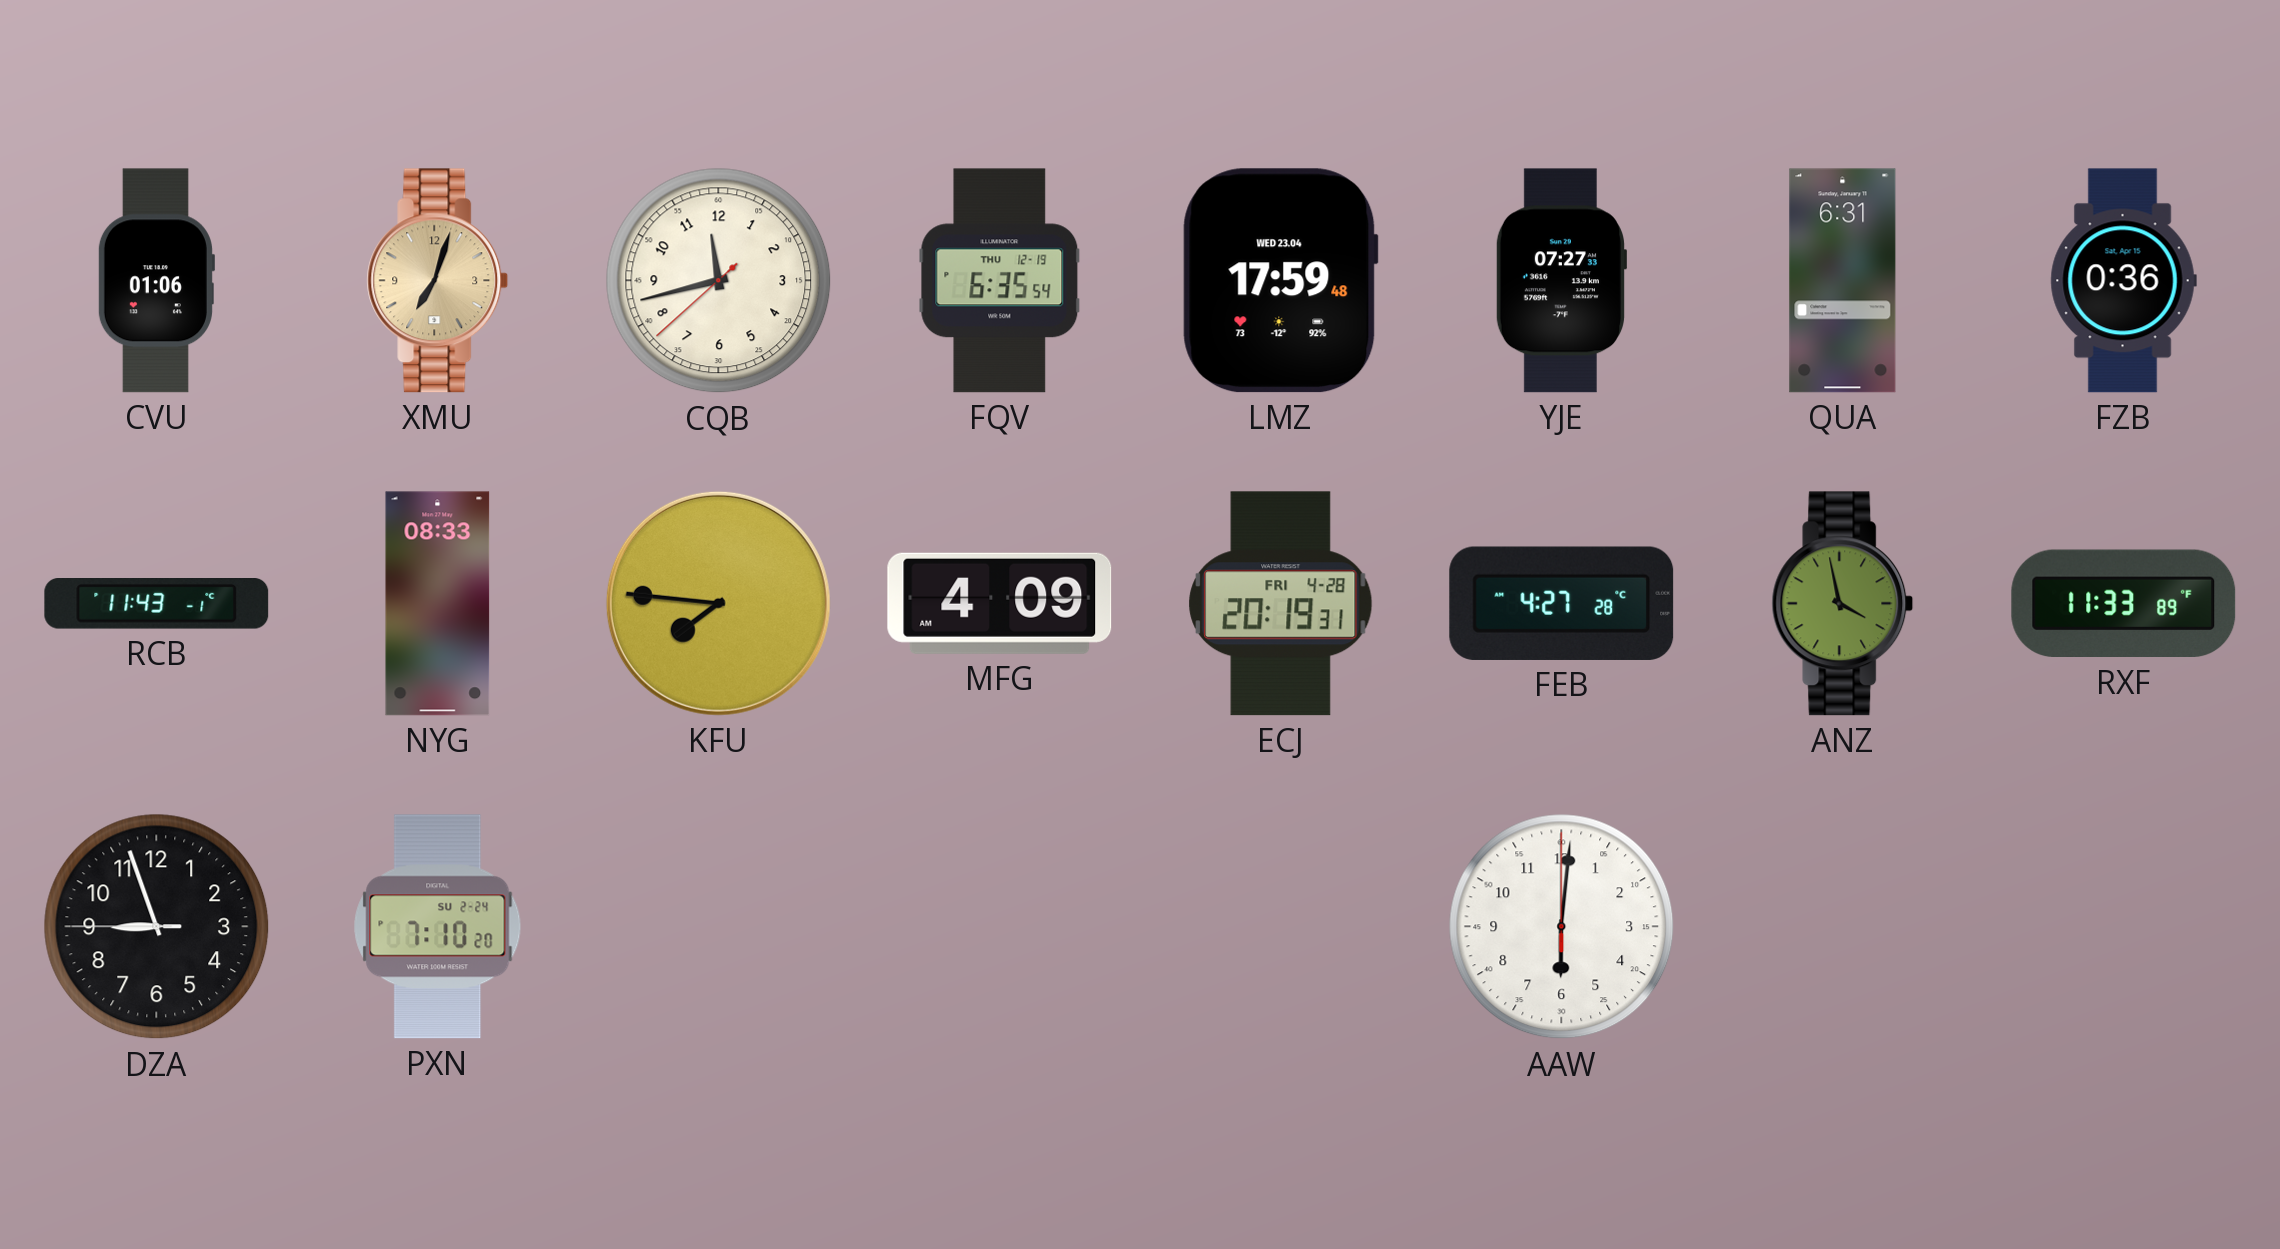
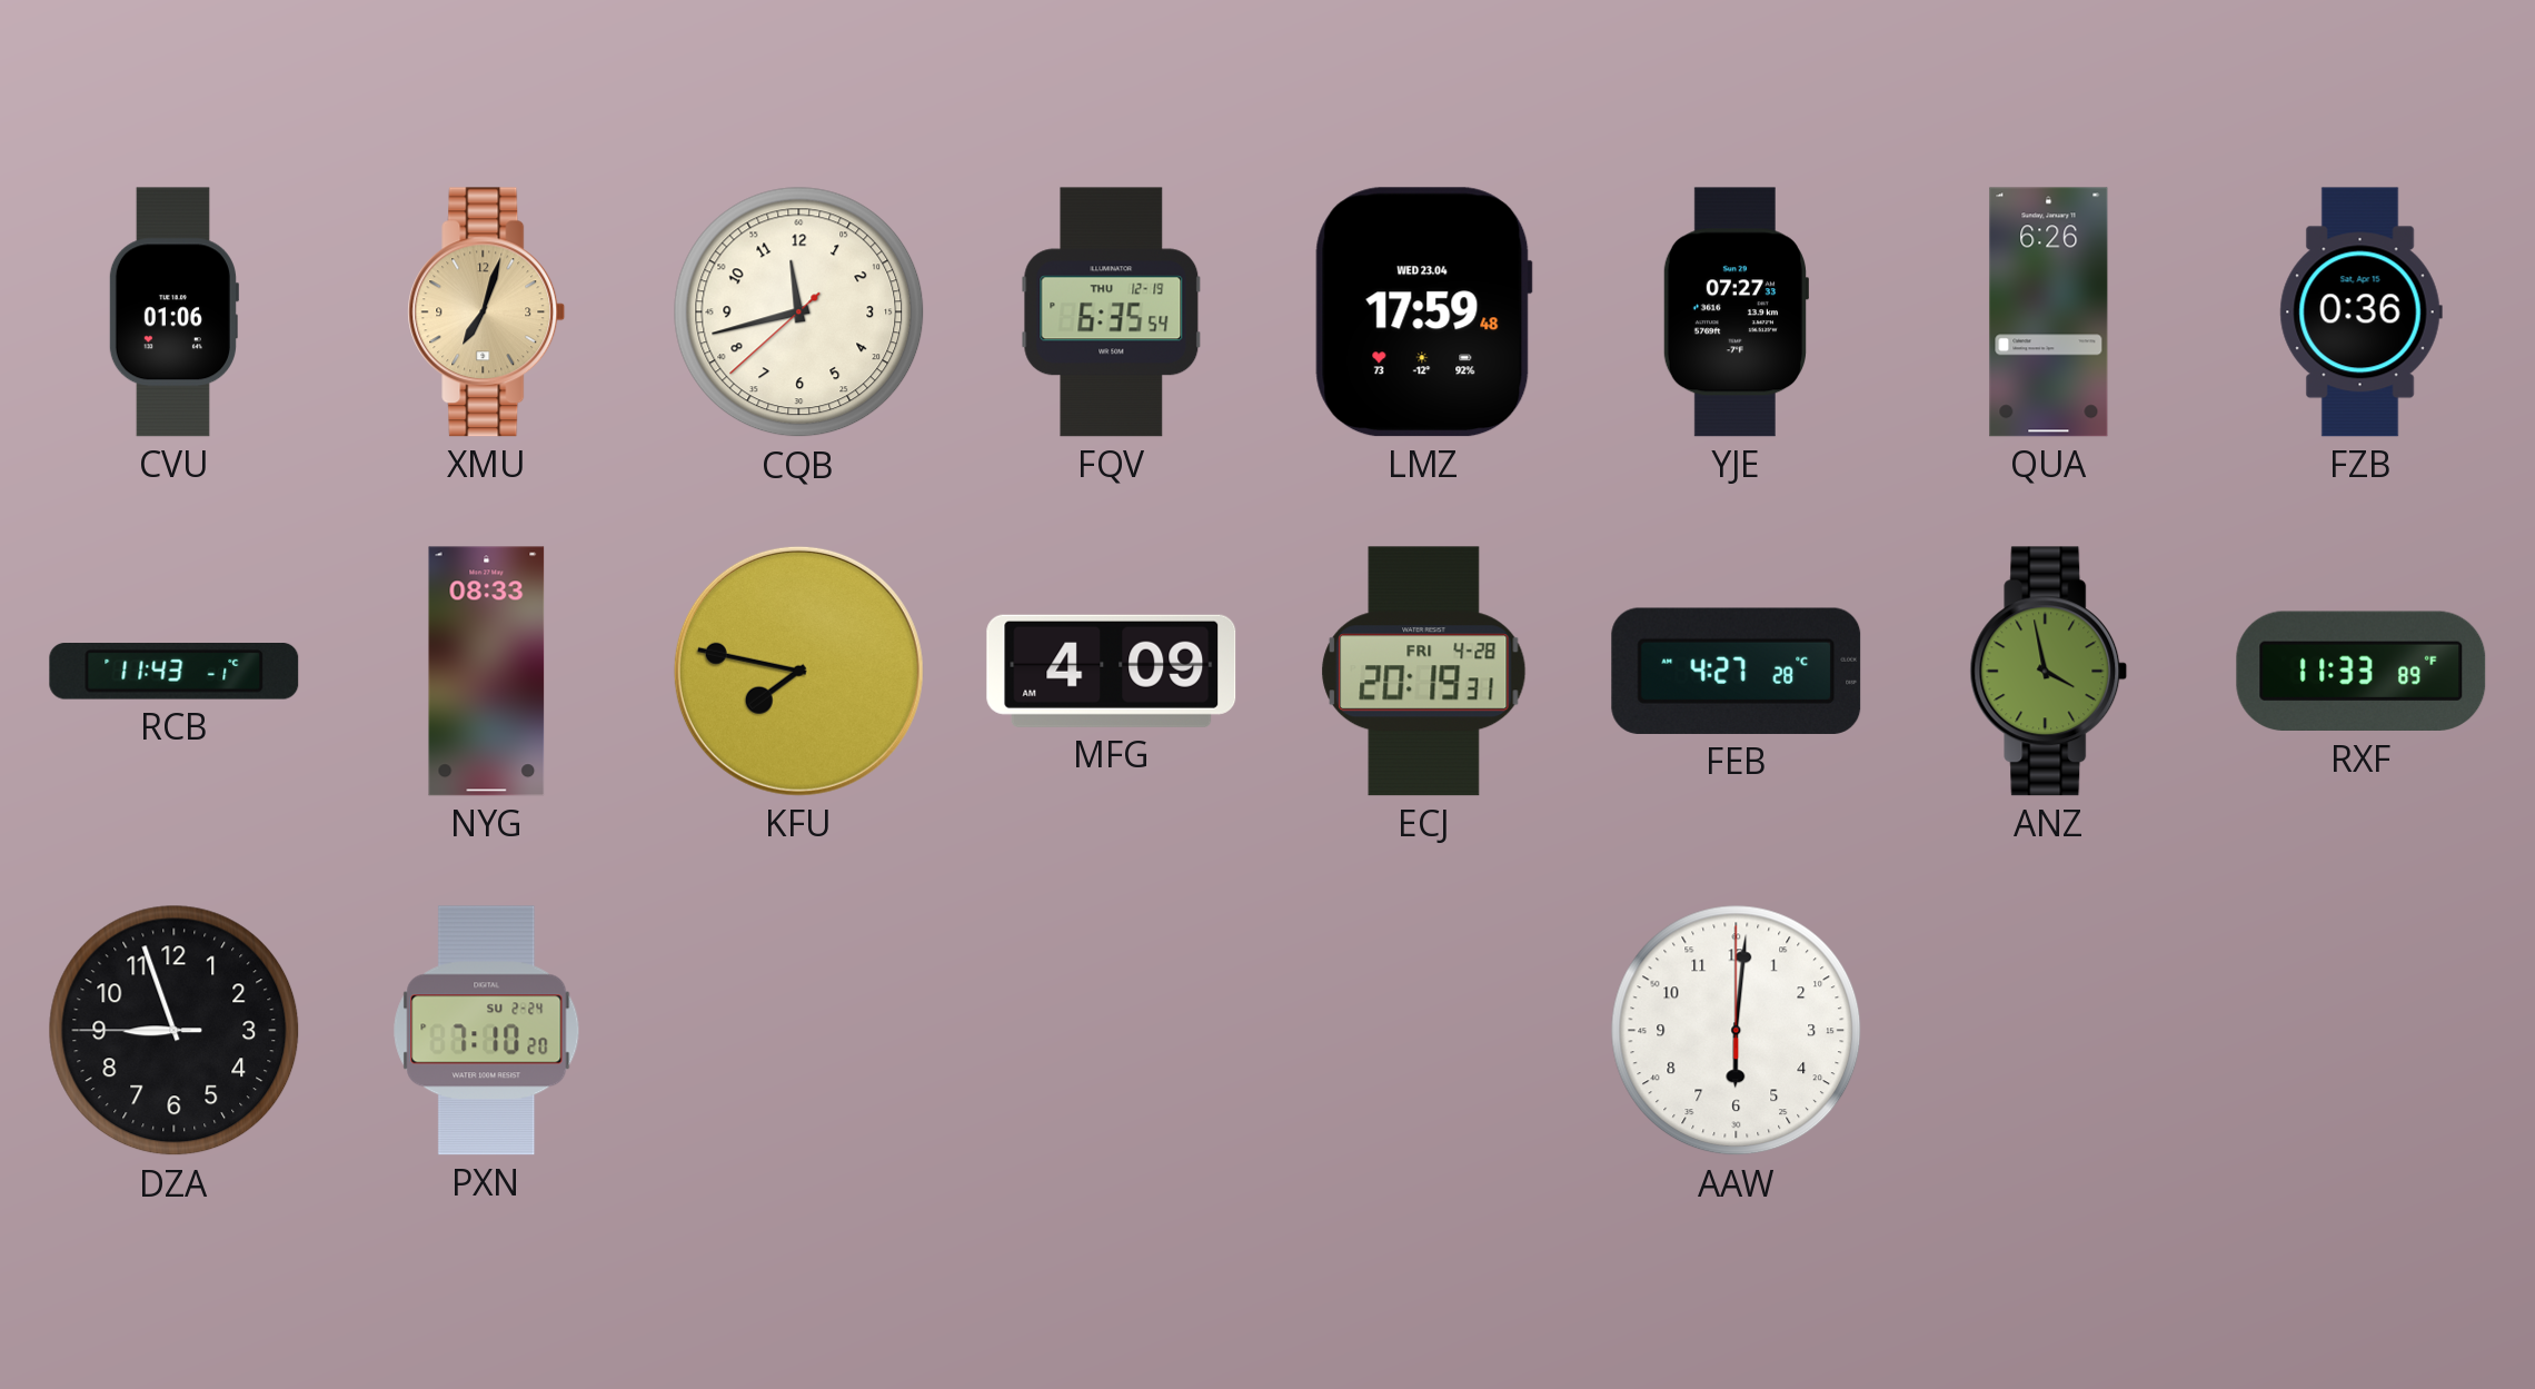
QUA: 6:31 -> 6:26 (2049, 312)
KFU: 7:46 -> 7:47 (798, 671)
